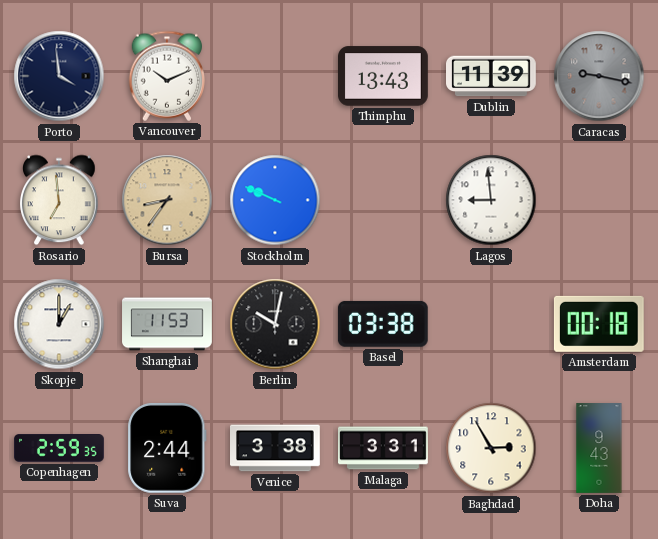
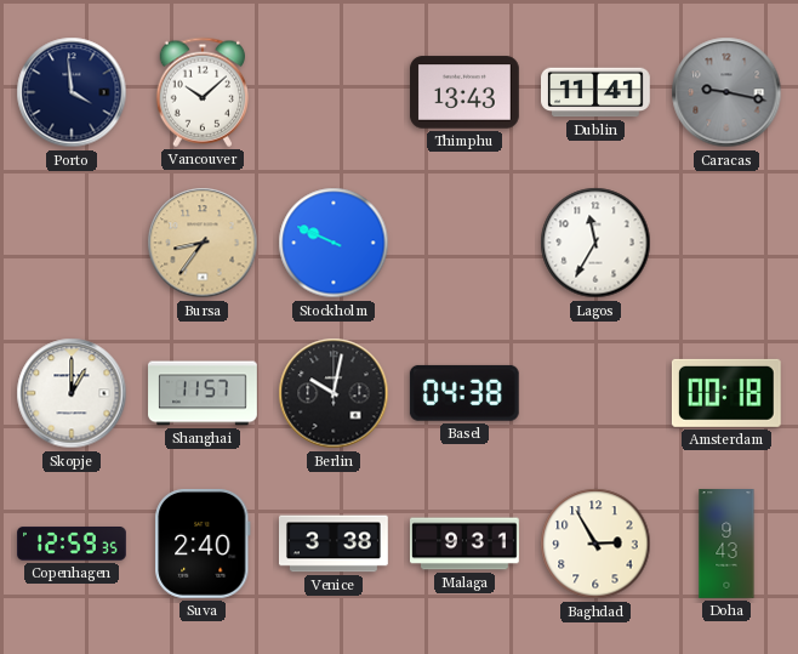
Vancouver: 10:11 -> 10:08 (203, 92)
Dublin: 11:39 -> 11:41 (597, 92)
Rosario: 6:59 -> none (59, 200)
Lagos: 8:59 -> 11:35 (595, 243)
Shanghai: 11:53 -> 11:57 (203, 393)
Basel: 03:38 -> 04:38 (464, 393)
Copenhagen: 2:59 -> 12:59 (73, 545)
Suva: 2:44 -> 2:40 (203, 544)
Malaga: 3:31 -> 9:31 (466, 544)
